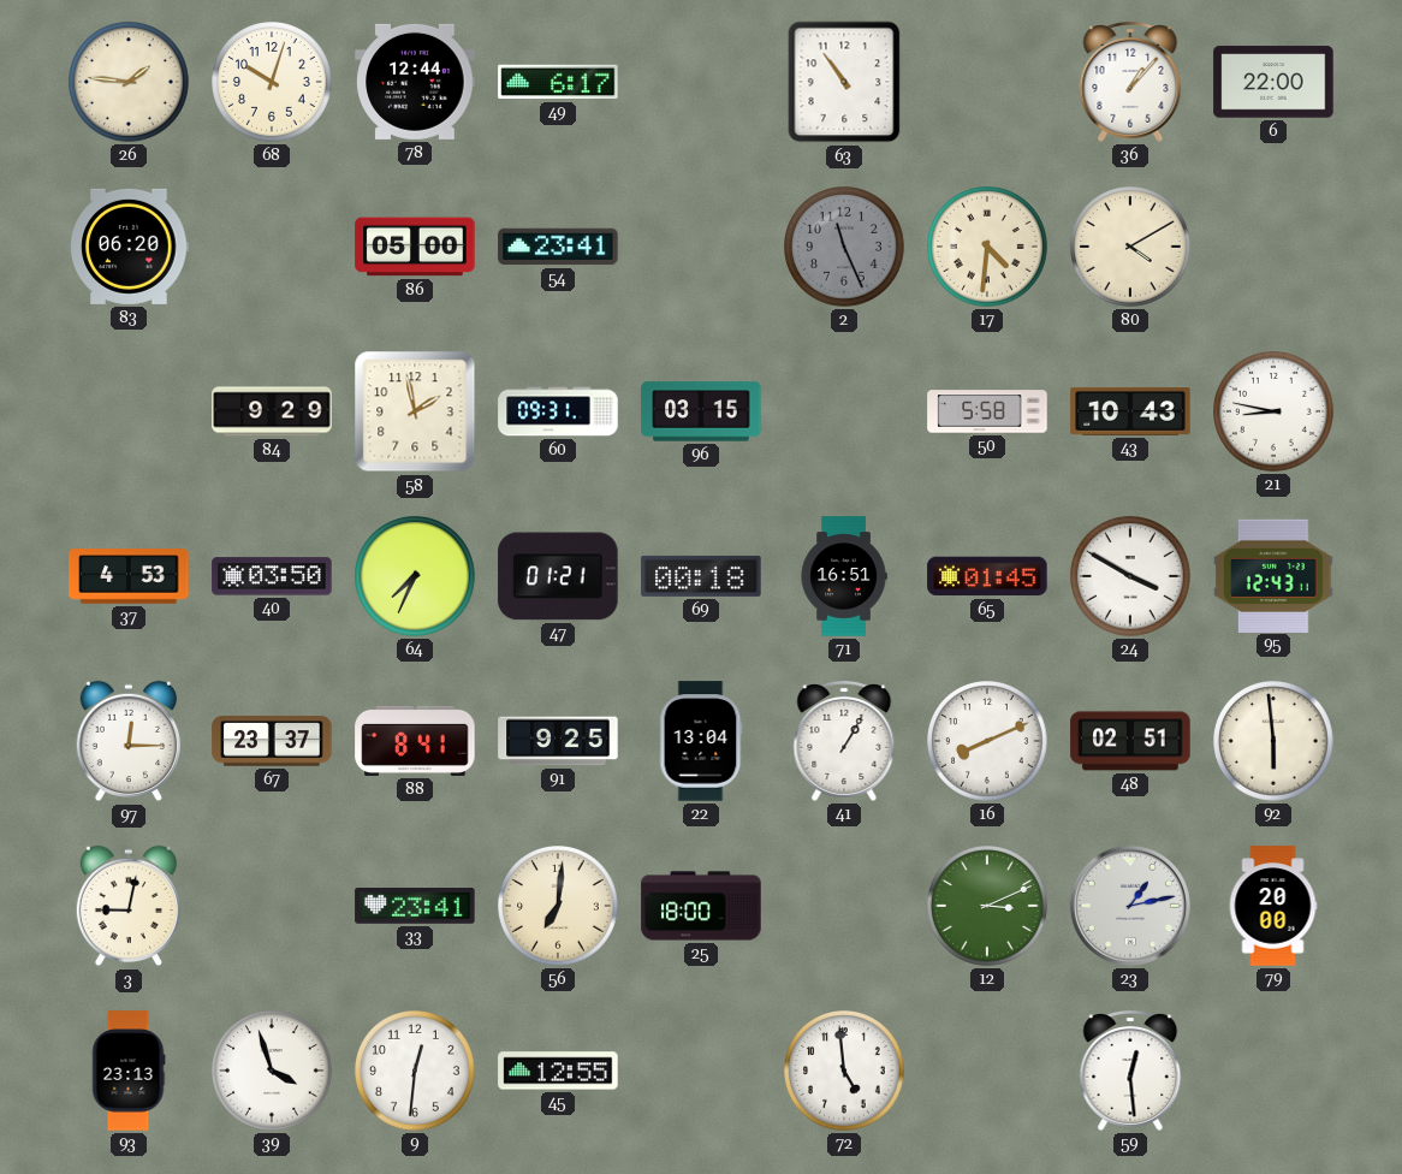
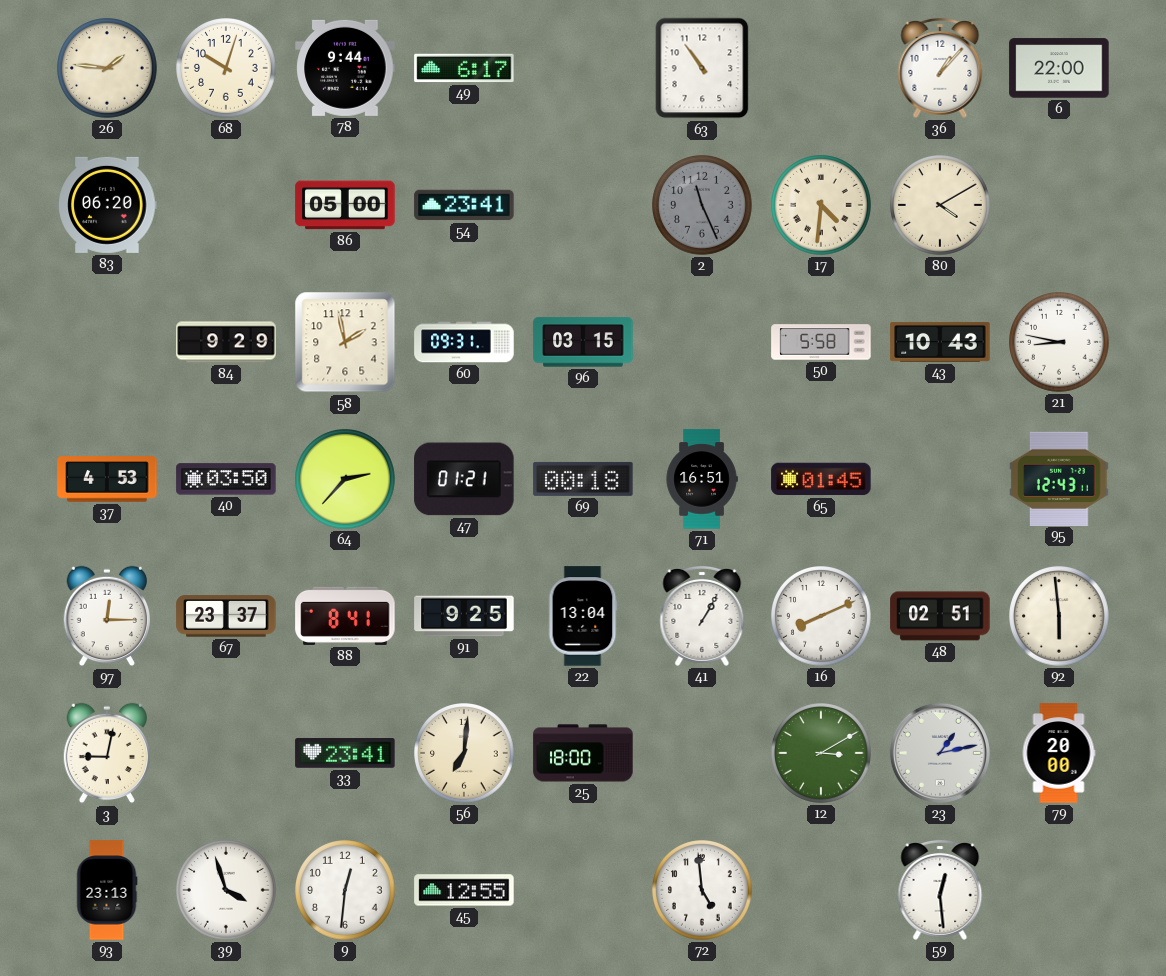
78: 12:44 -> 9:44 (345, 68)
64: 7:34 -> 2:37 (346, 480)
24: 3:50 -> none (1131, 577)
12: 3:11 -> 3:10 (822, 754)
